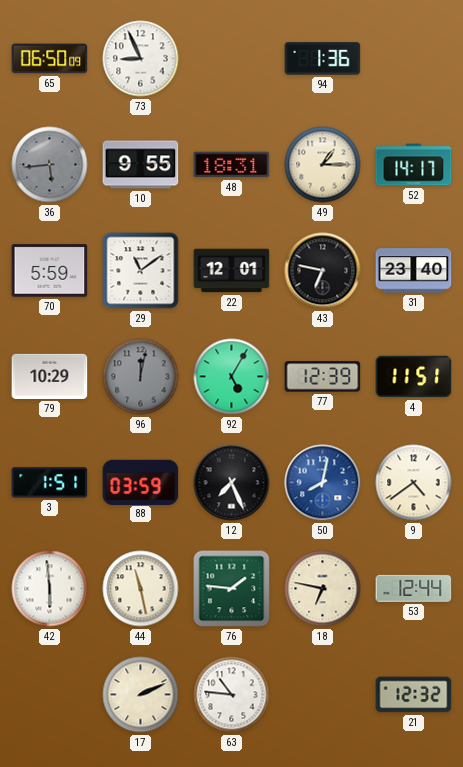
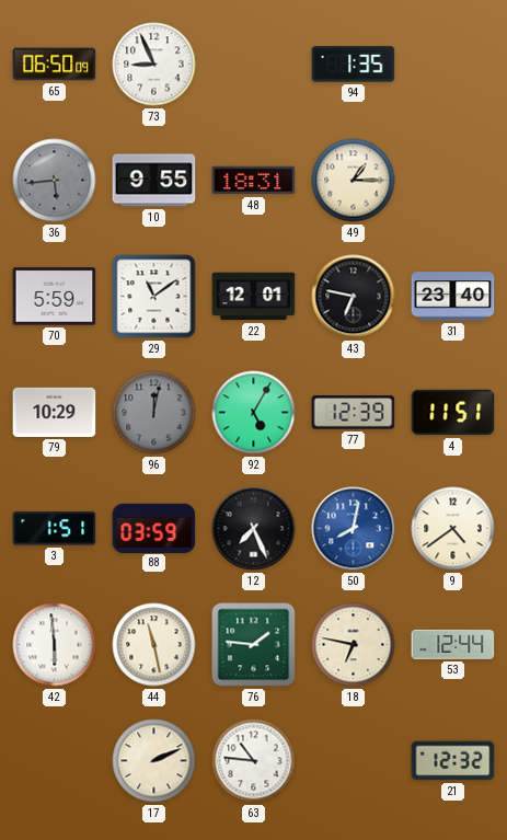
94: 1:36 -> 1:35 (354, 65)
52: 14:17 -> none (414, 165)
